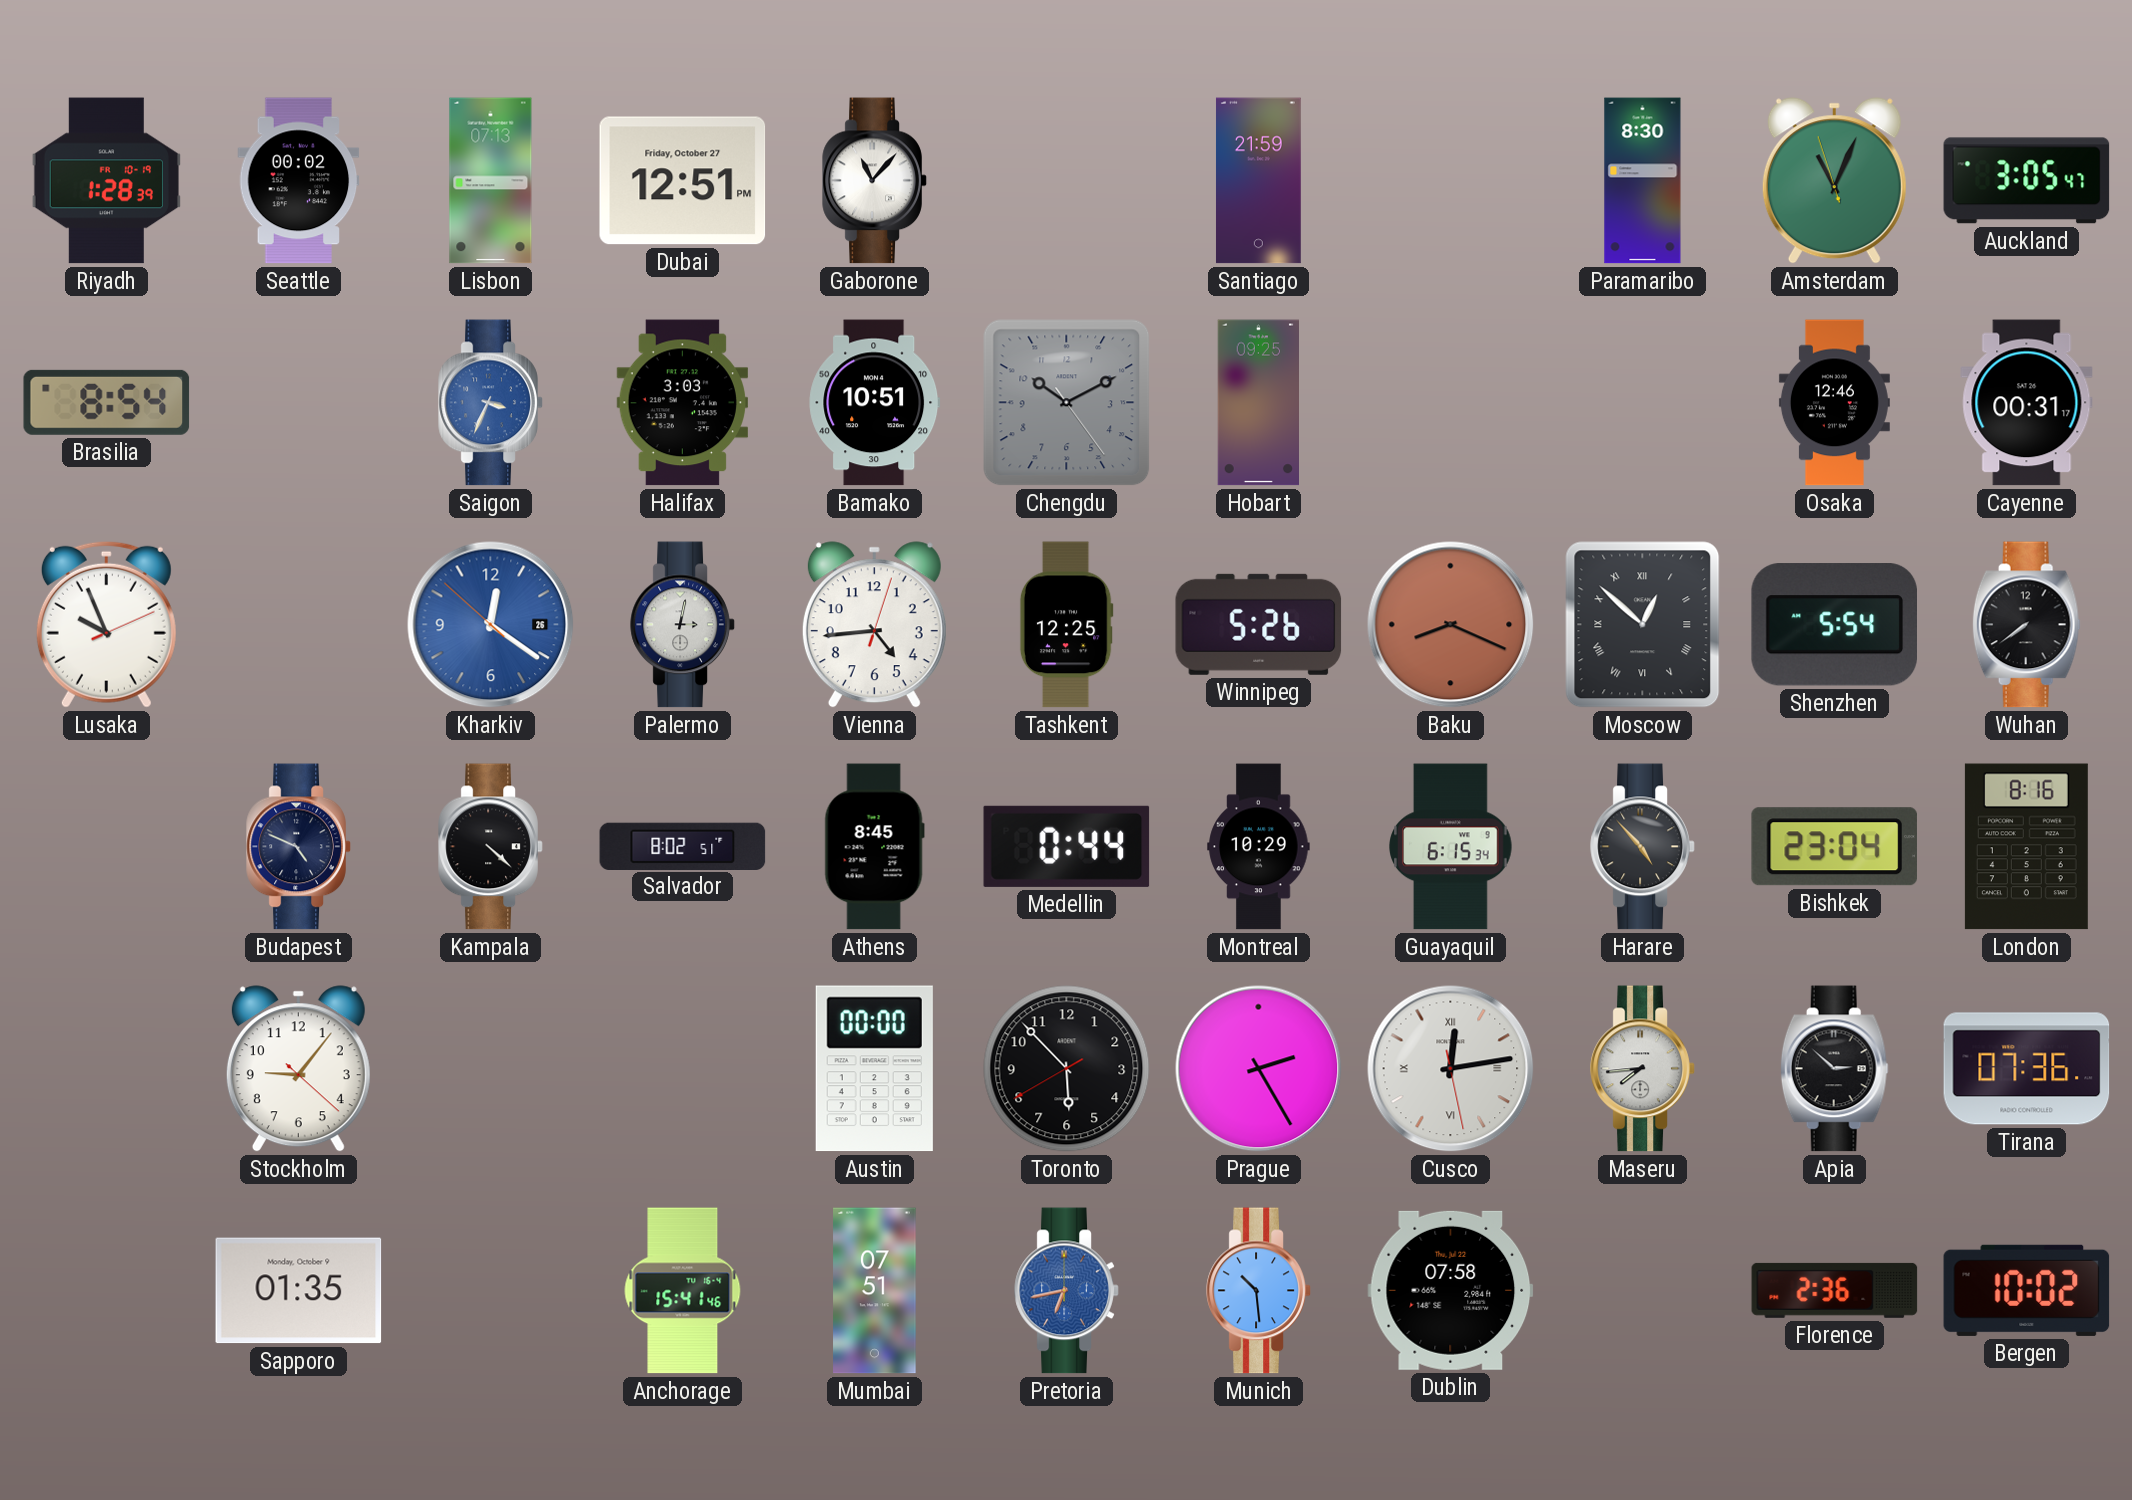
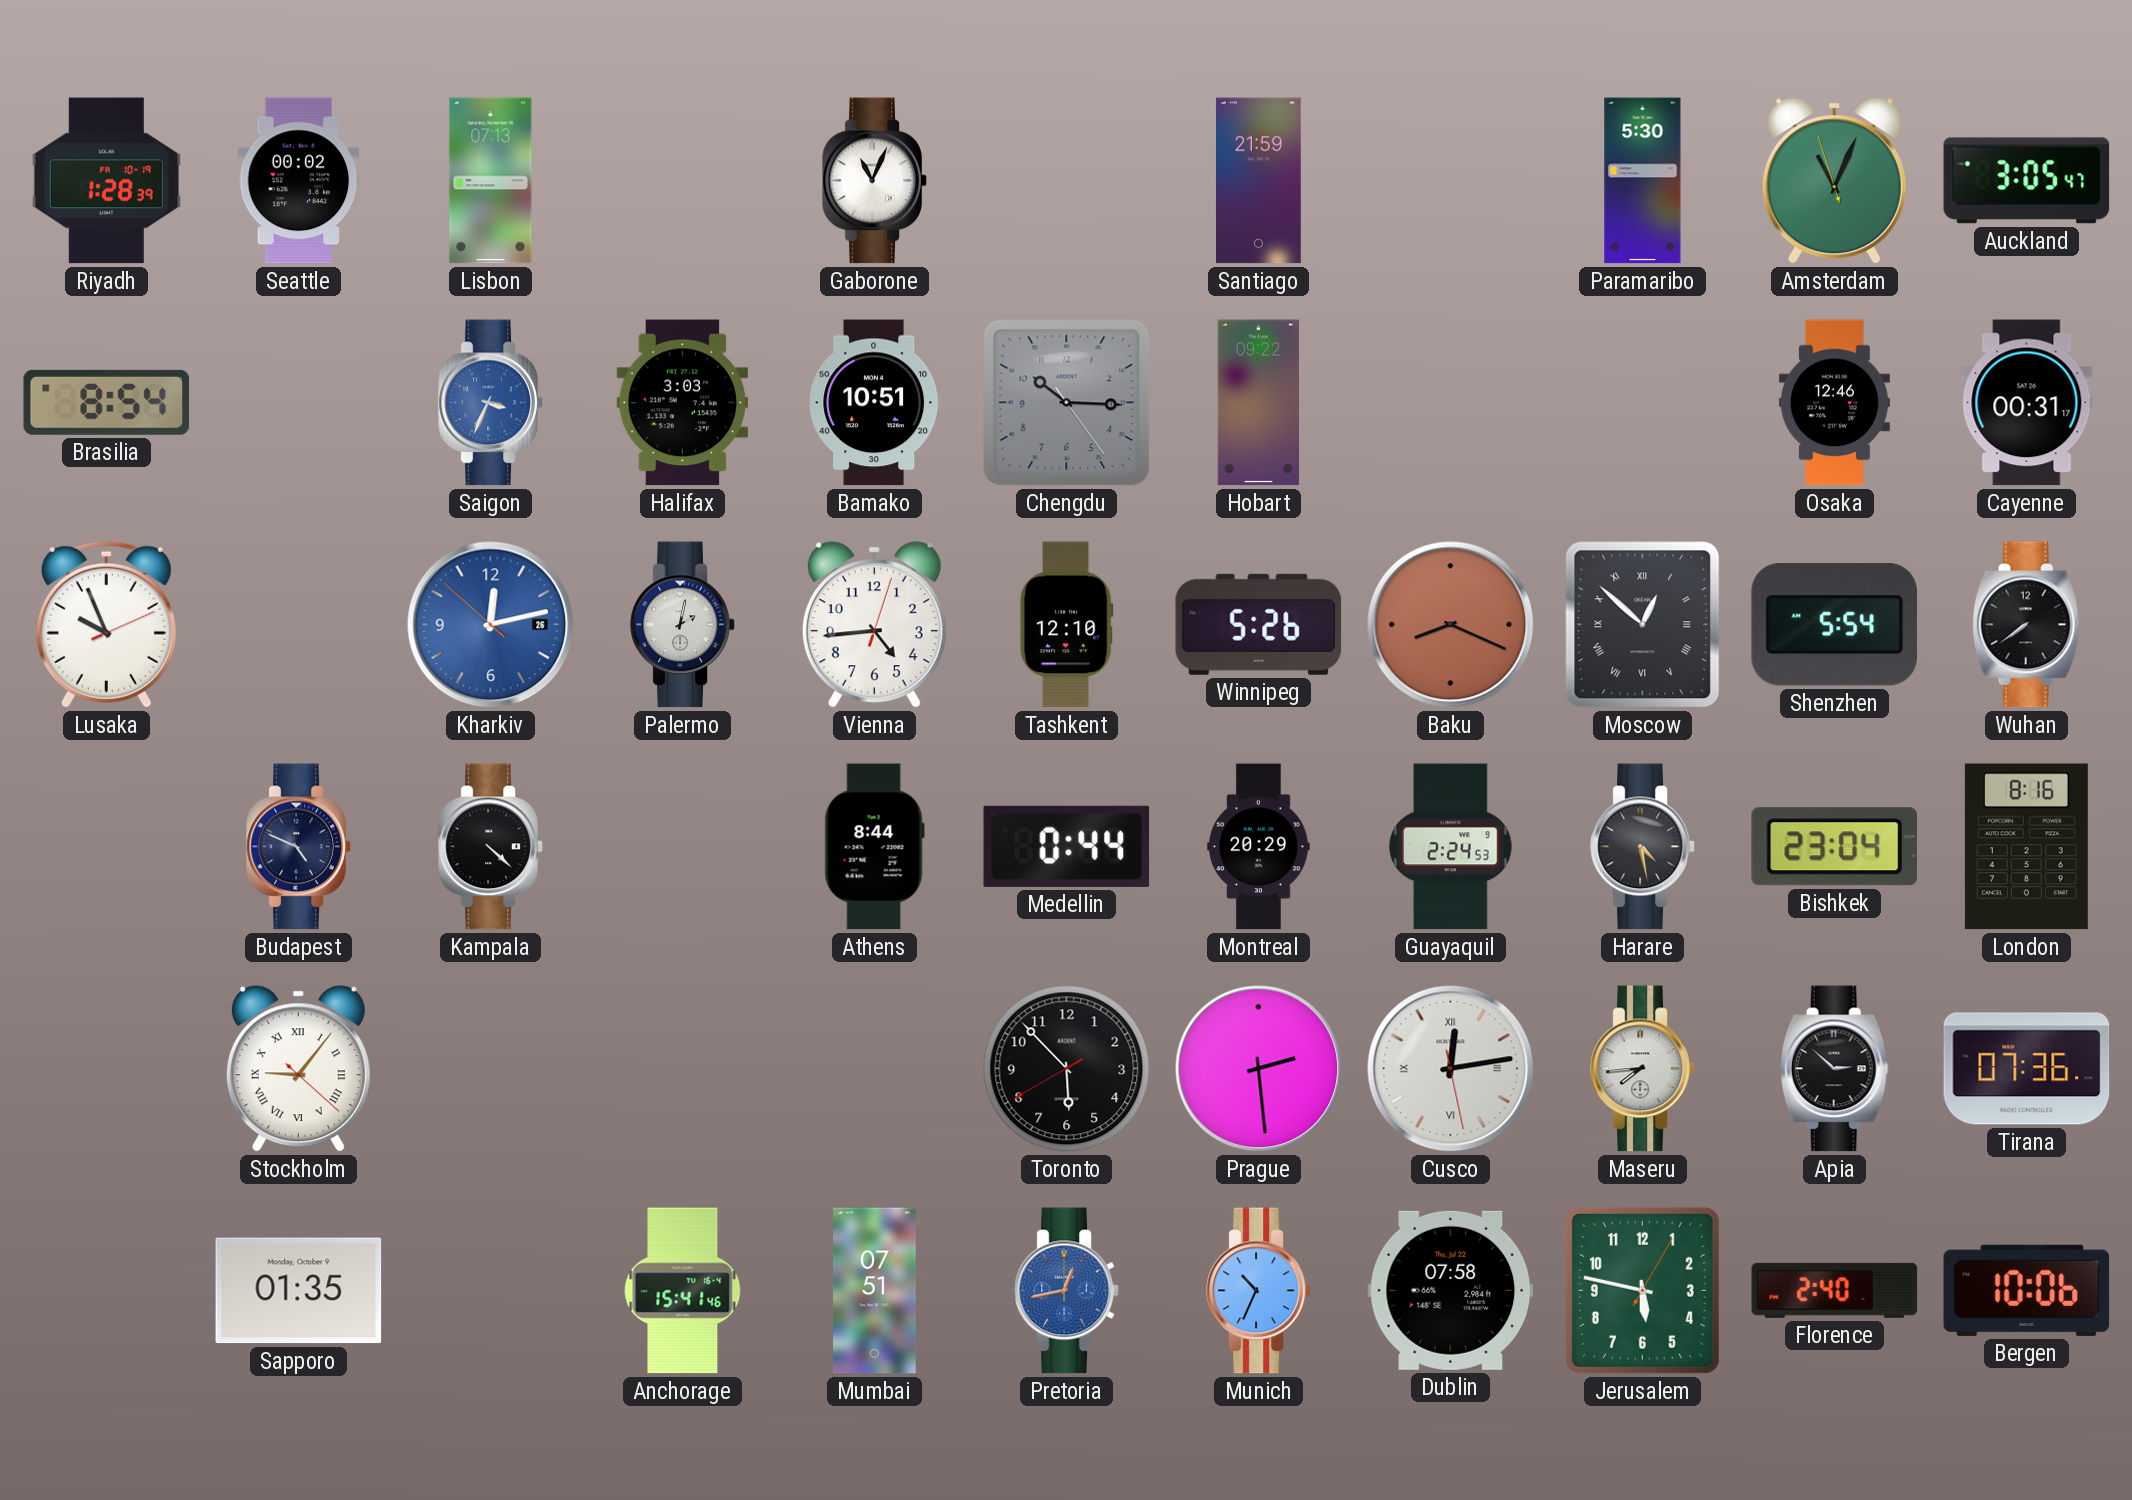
Dubai: 12:51 -> none (683, 181)
Gaborone: 11:07 -> 11:04 (875, 181)
Paramaribo: 8:30 -> 5:30 (1643, 181)
Chengdu: 10:10 -> 10:15 (1067, 403)
Hobart: 09:25 -> 09:22 (1258, 403)
Kharkiv: 12:20 -> 12:12 (491, 625)
Palermo: 3:02 -> 2:02 (683, 625)
Tashkent: 12:25 -> 12:10 (1066, 625)
Salvador: 8:02 -> none (683, 846)
Athens: 8:45 -> 8:44 (874, 847)
Montreal: 10:29 -> 20:29 (1259, 847)
Guayaquil: 6:15 -> 2:24 (1451, 847)
Harare: 4:53 -> 4:28 (1643, 847)
Stockholm numerals: Arabic -> Roman (298, 1069)
Austin: 00:00 -> none (874, 1069)
Prague: 2:25 -> 2:29 (1259, 1069)
Pretoria: 6:43 -> 12:43 (1067, 1291)
Munich: 10:29 -> 10:34 (1259, 1291)
Jerusalem: none -> 5:47 (1642, 1290)
Florence: 2:36 -> 2:40 (1835, 1290)
Bergen: 10:02 -> 10:06 (2027, 1290)
